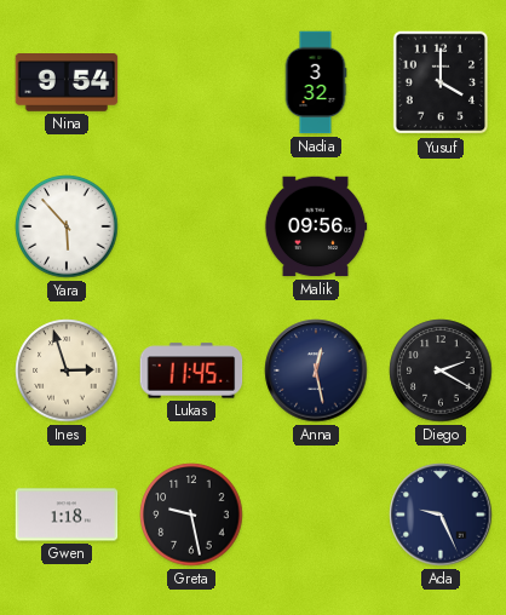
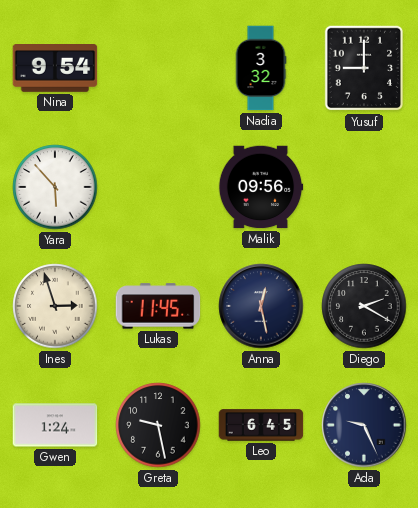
Yusuf: 4:00 -> 9:00 (364, 68)
Gwen: 1:18 -> 1:24 (55, 425)
Leo: none -> 6:45 (261, 425)
